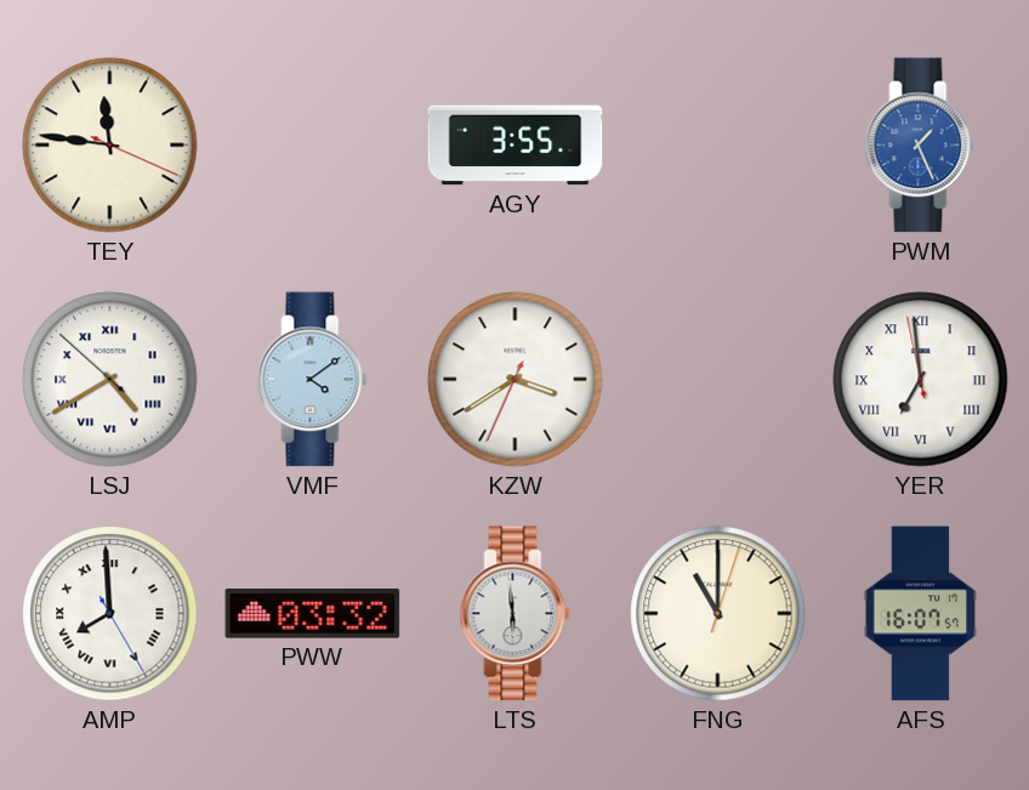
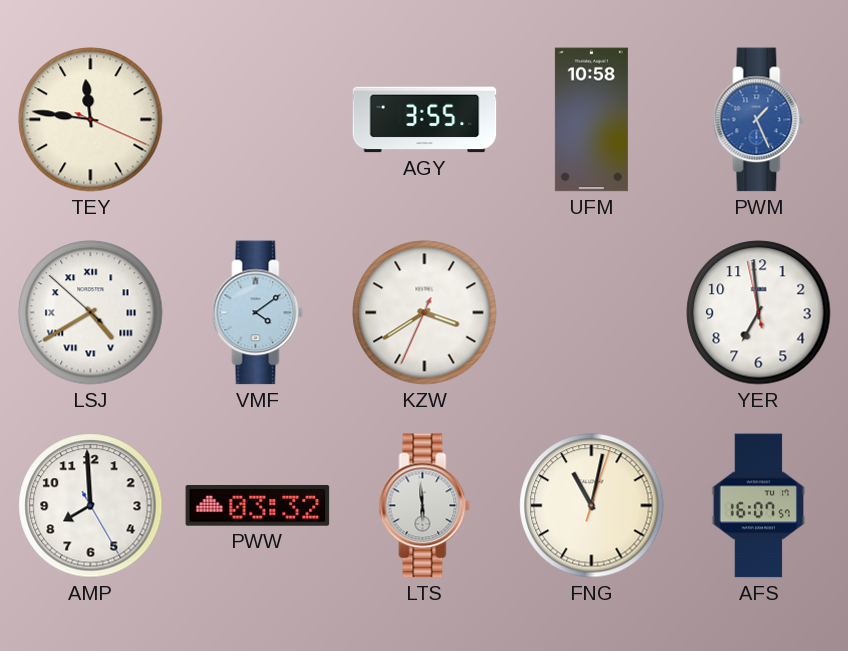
UFM: none -> 10:58 (591, 120)
YER numerals: Roman -> Arabic (759, 313)
AMP numerals: Roman -> Arabic (91, 506)
FNG: 11:00 -> 11:02 (592, 506)
